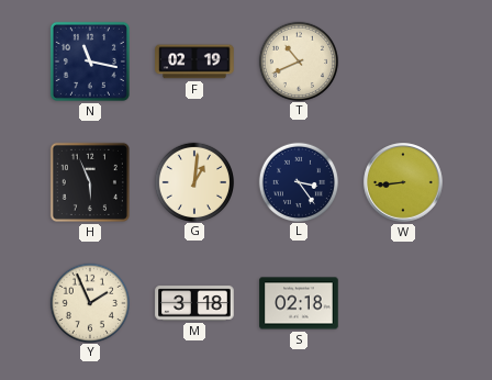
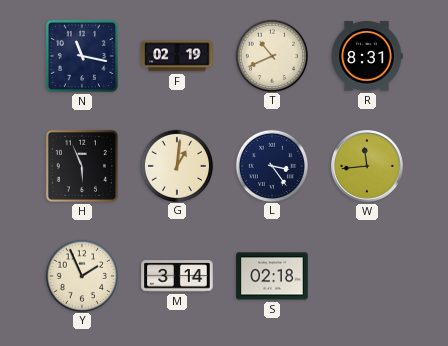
R: none -> 8:31 (367, 56)
W: 8:44 -> 11:44 (367, 166)
M: 3:18 -> 3:14 (177, 276)
